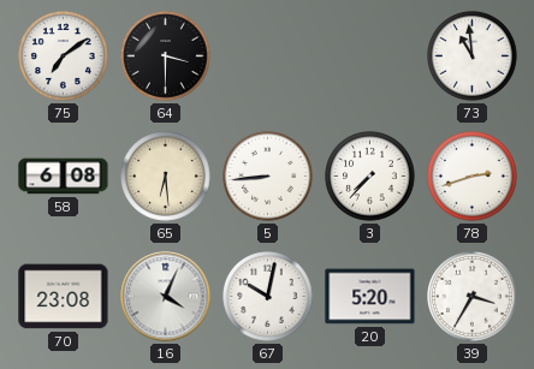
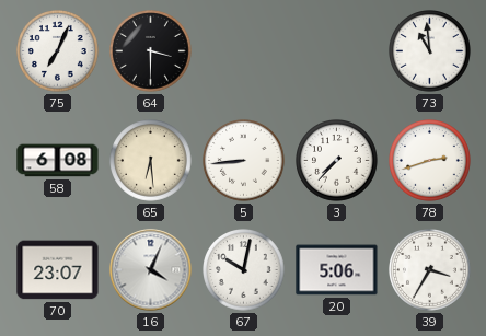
75: 7:09 -> 7:04 (58, 51)
70: 23:08 -> 23:07 (58, 270)
20: 5:20 -> 5:06 (337, 270)
